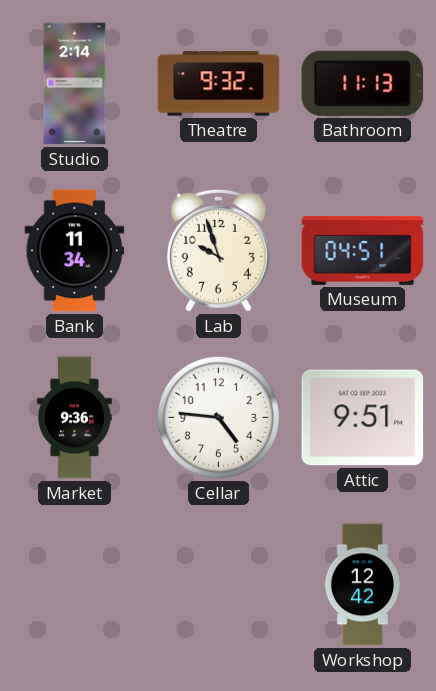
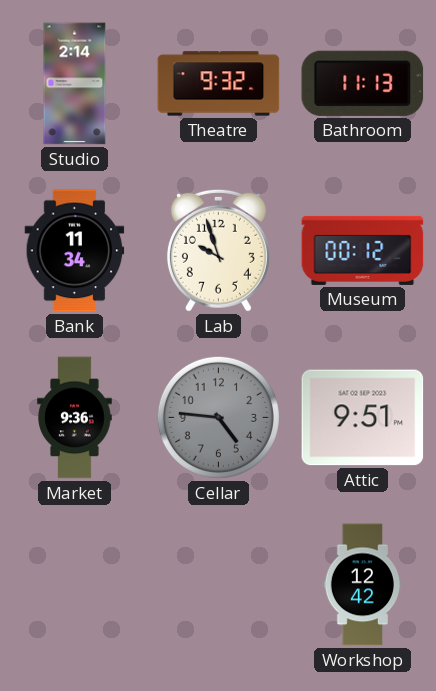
Museum: 04:51 -> 00:12 (363, 250)
Cellar dial: white -> grey (218, 417)
